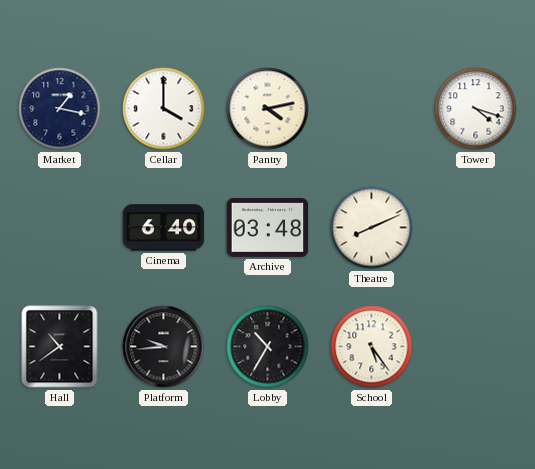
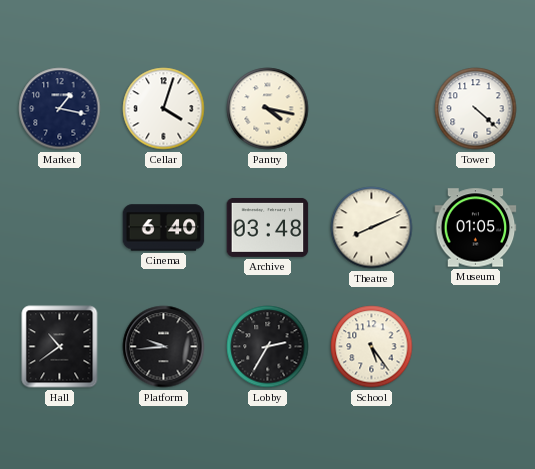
Cellar: 4:00 -> 4:03 (164, 109)
Pantry: 4:13 -> 4:17 (268, 109)
Tower: 4:18 -> 4:22 (476, 109)
Museum: none -> 01:05 (476, 228)
Lobby: 10:35 -> 2:35 (268, 347)
